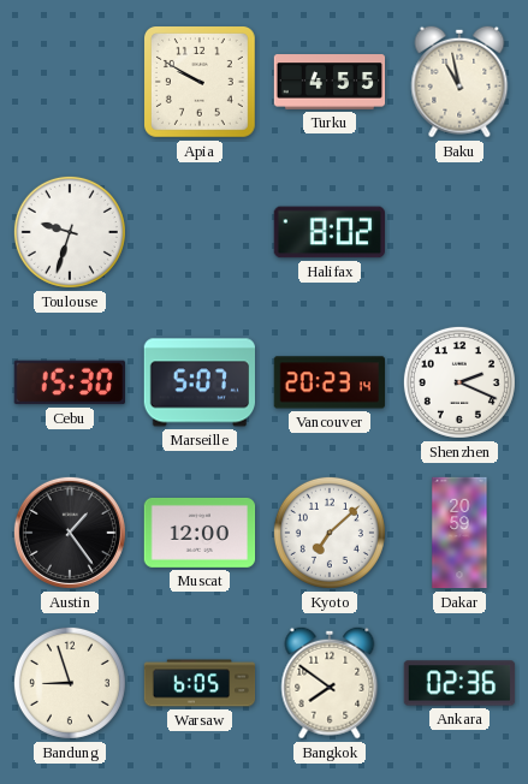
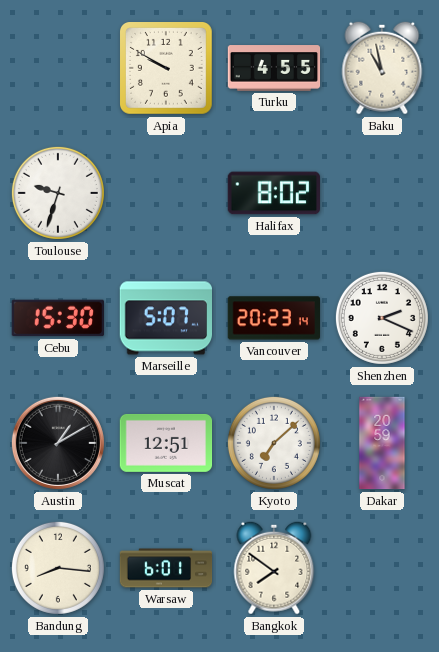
Austin: 1:24 -> 1:10 (58, 443)
Muscat: 12:00 -> 12:51 (166, 443)
Bandung: 8:57 -> 8:16 (58, 568)
Warsaw: 6:05 -> 6:01 (166, 568)
Ankara: 02:36 -> none (459, 683)
